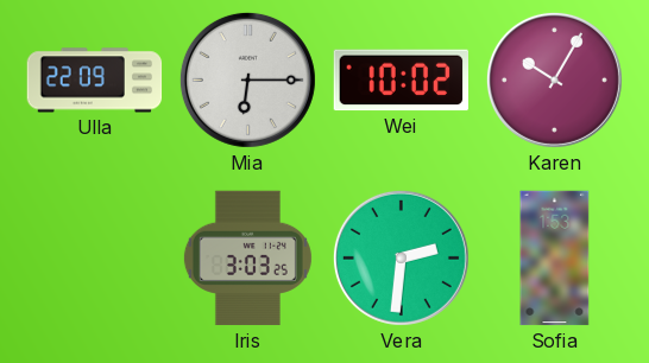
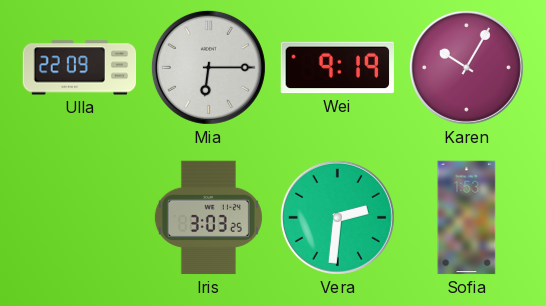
Wei: 10:02 -> 9:19 (338, 68)
